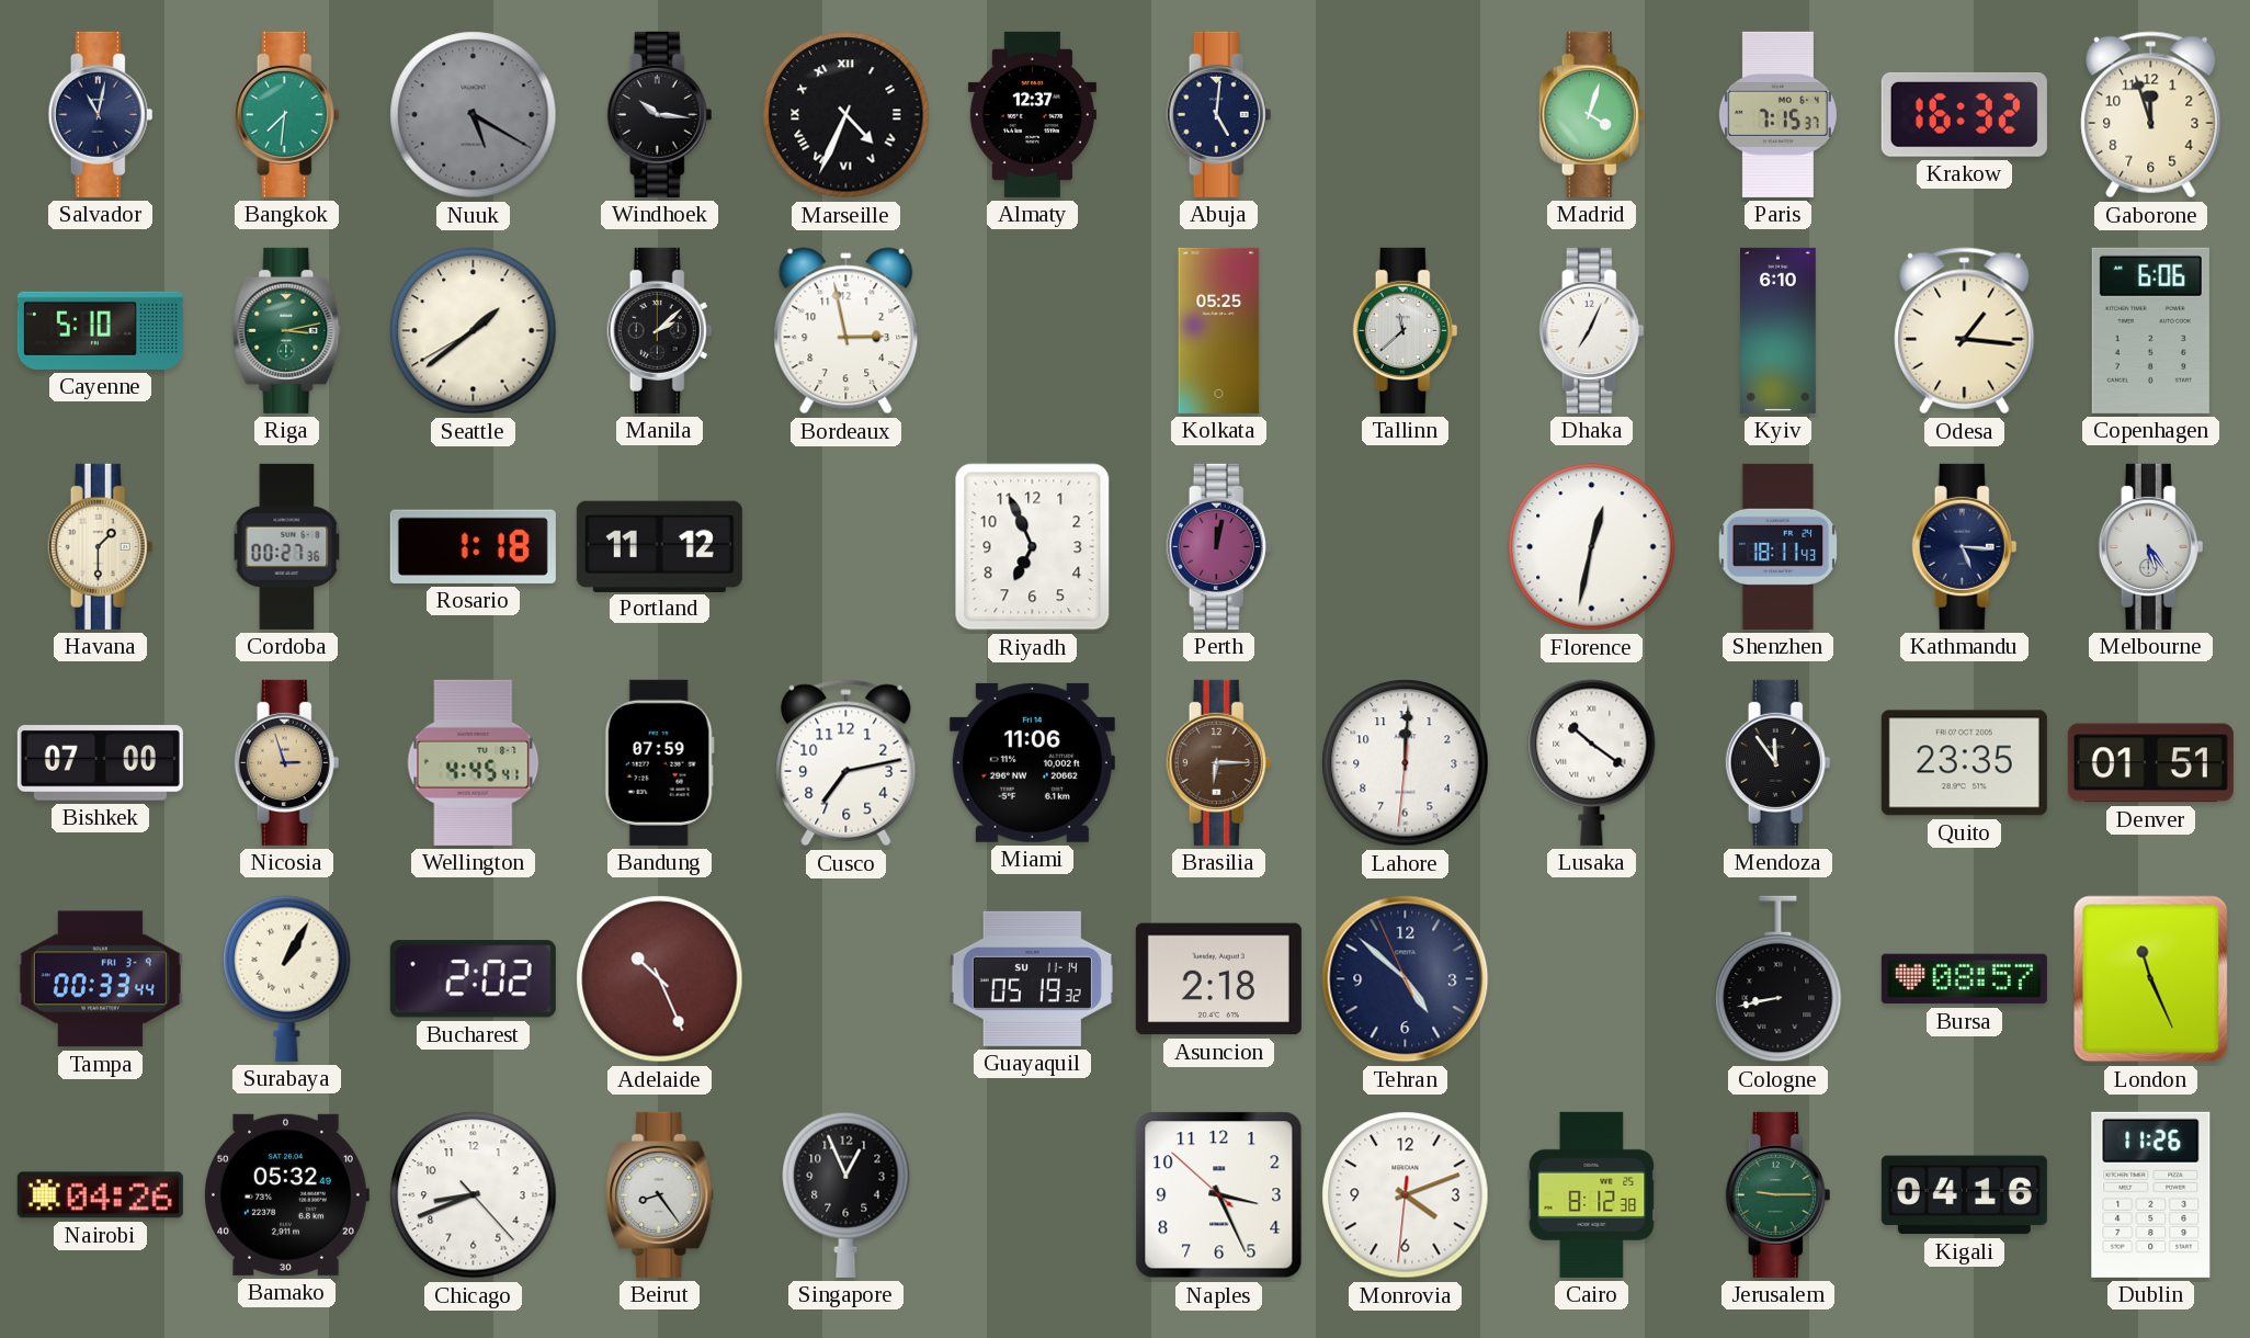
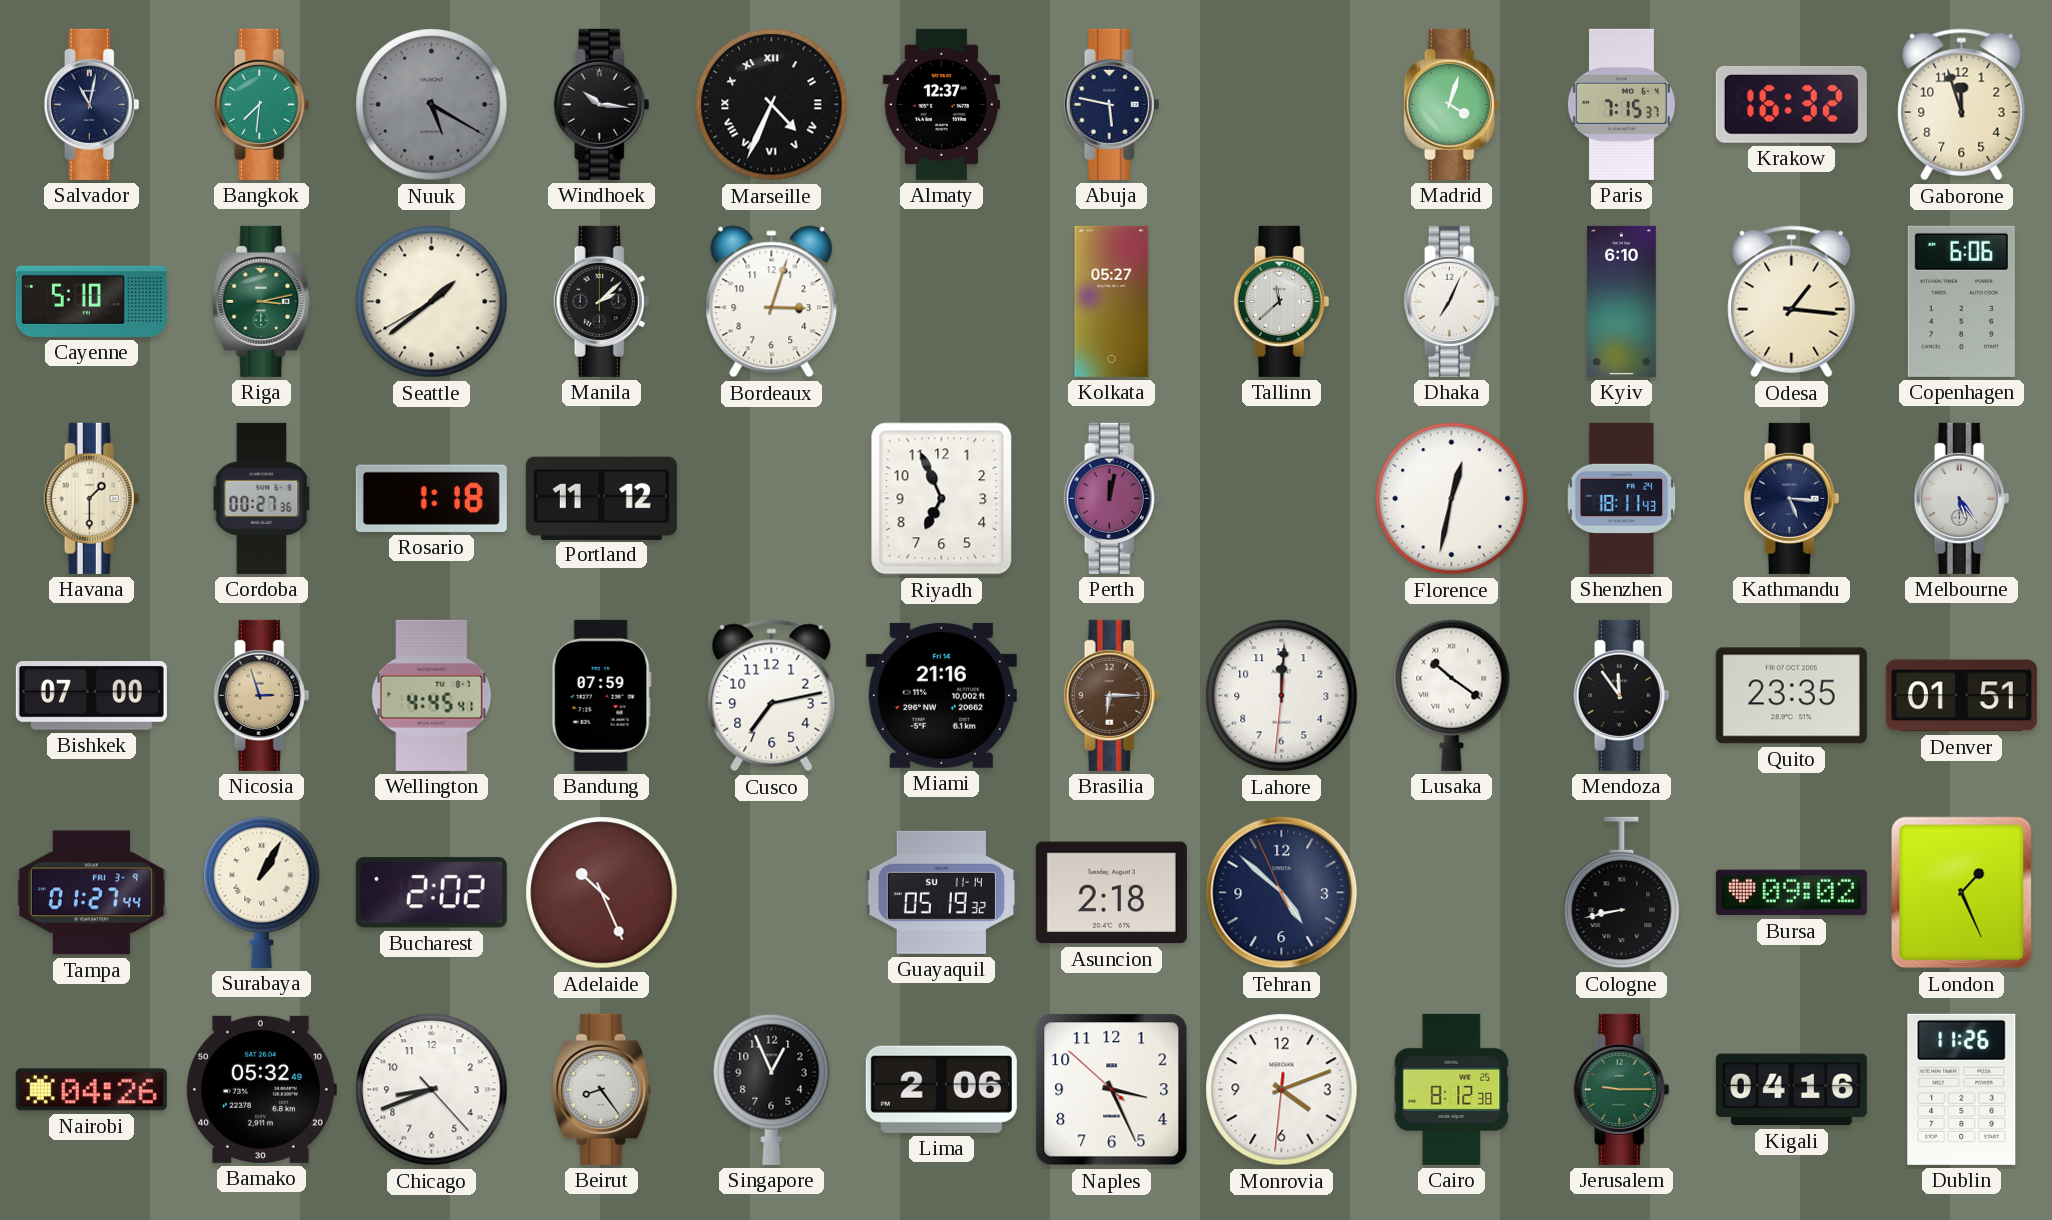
Abuja: 5:01 -> 5:47 (1112, 104)
Bordeaux: 2:58 -> 3:03 (772, 302)
Kolkata: 05:25 -> 05:27 (1112, 301)
Miami: 11:06 -> 21:16 (941, 695)
Tampa: 00:33 -> 01:27 (91, 893)
Bursa: 08:57 -> 09:02 (1791, 893)
London: 11:26 -> 1:26 (1962, 893)
Lima: none -> 2:06 (941, 1089)
